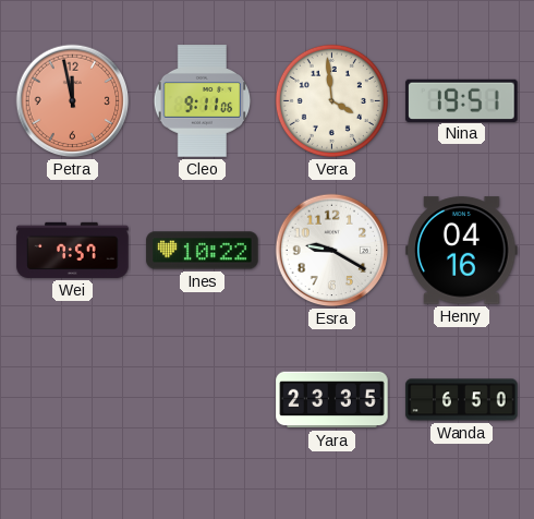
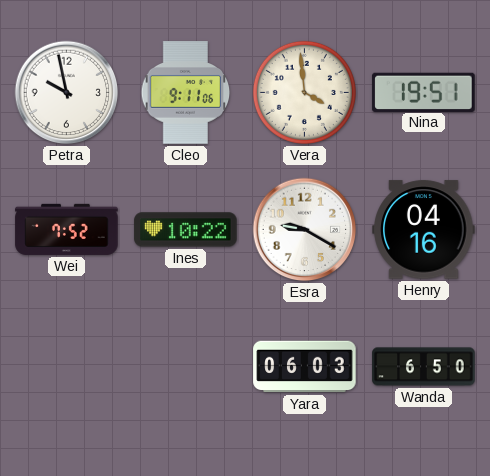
Petra: 11:58 -> 9:58 (67, 93)
Petra dial: salmon -> white (67, 93)
Wei: 7:57 -> 7:52 (67, 229)
Yara: 23:35 -> 06:03 (305, 367)
